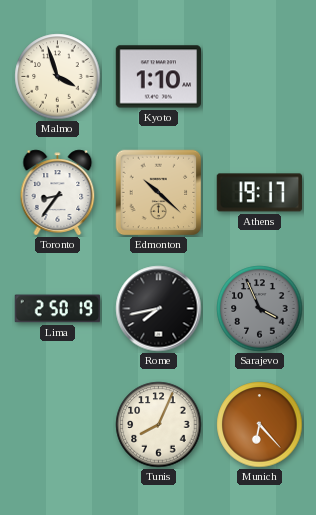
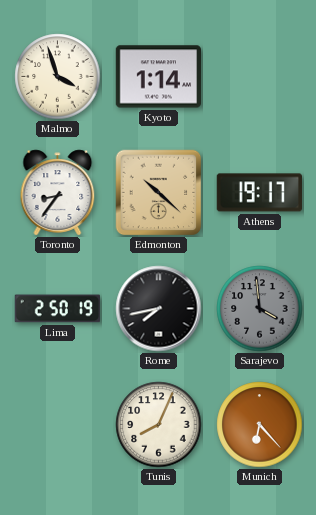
Kyoto: 1:10 -> 1:14 (159, 77)
Sarajevo: 3:56 -> 3:59 (260, 309)
